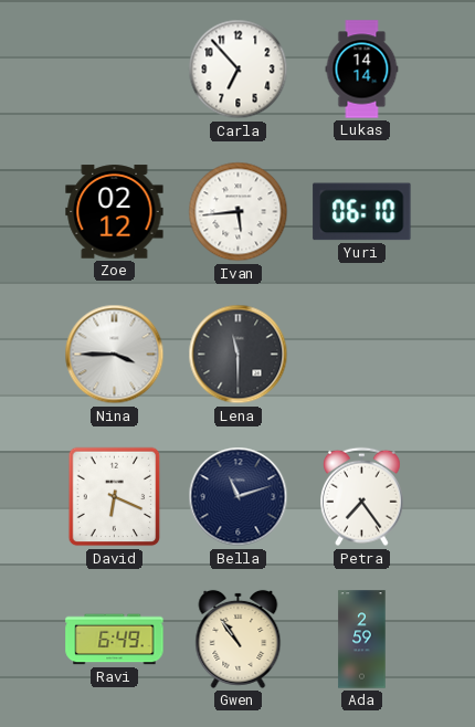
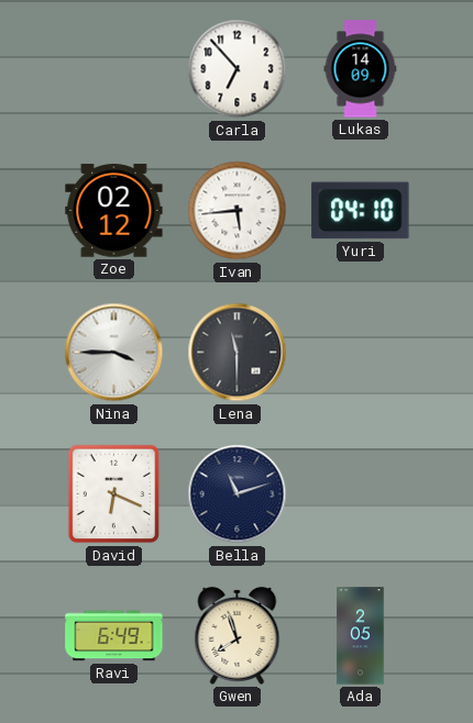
Lukas: 14:14 -> 14:09 (361, 69)
Yuri: 06:10 -> 04:10 (361, 211)
Petra: 7:24 -> none (362, 497)
Gwen: 10:54 -> 7:57 (238, 635)
Ada: 2:59 -> 2:05 (361, 636)
